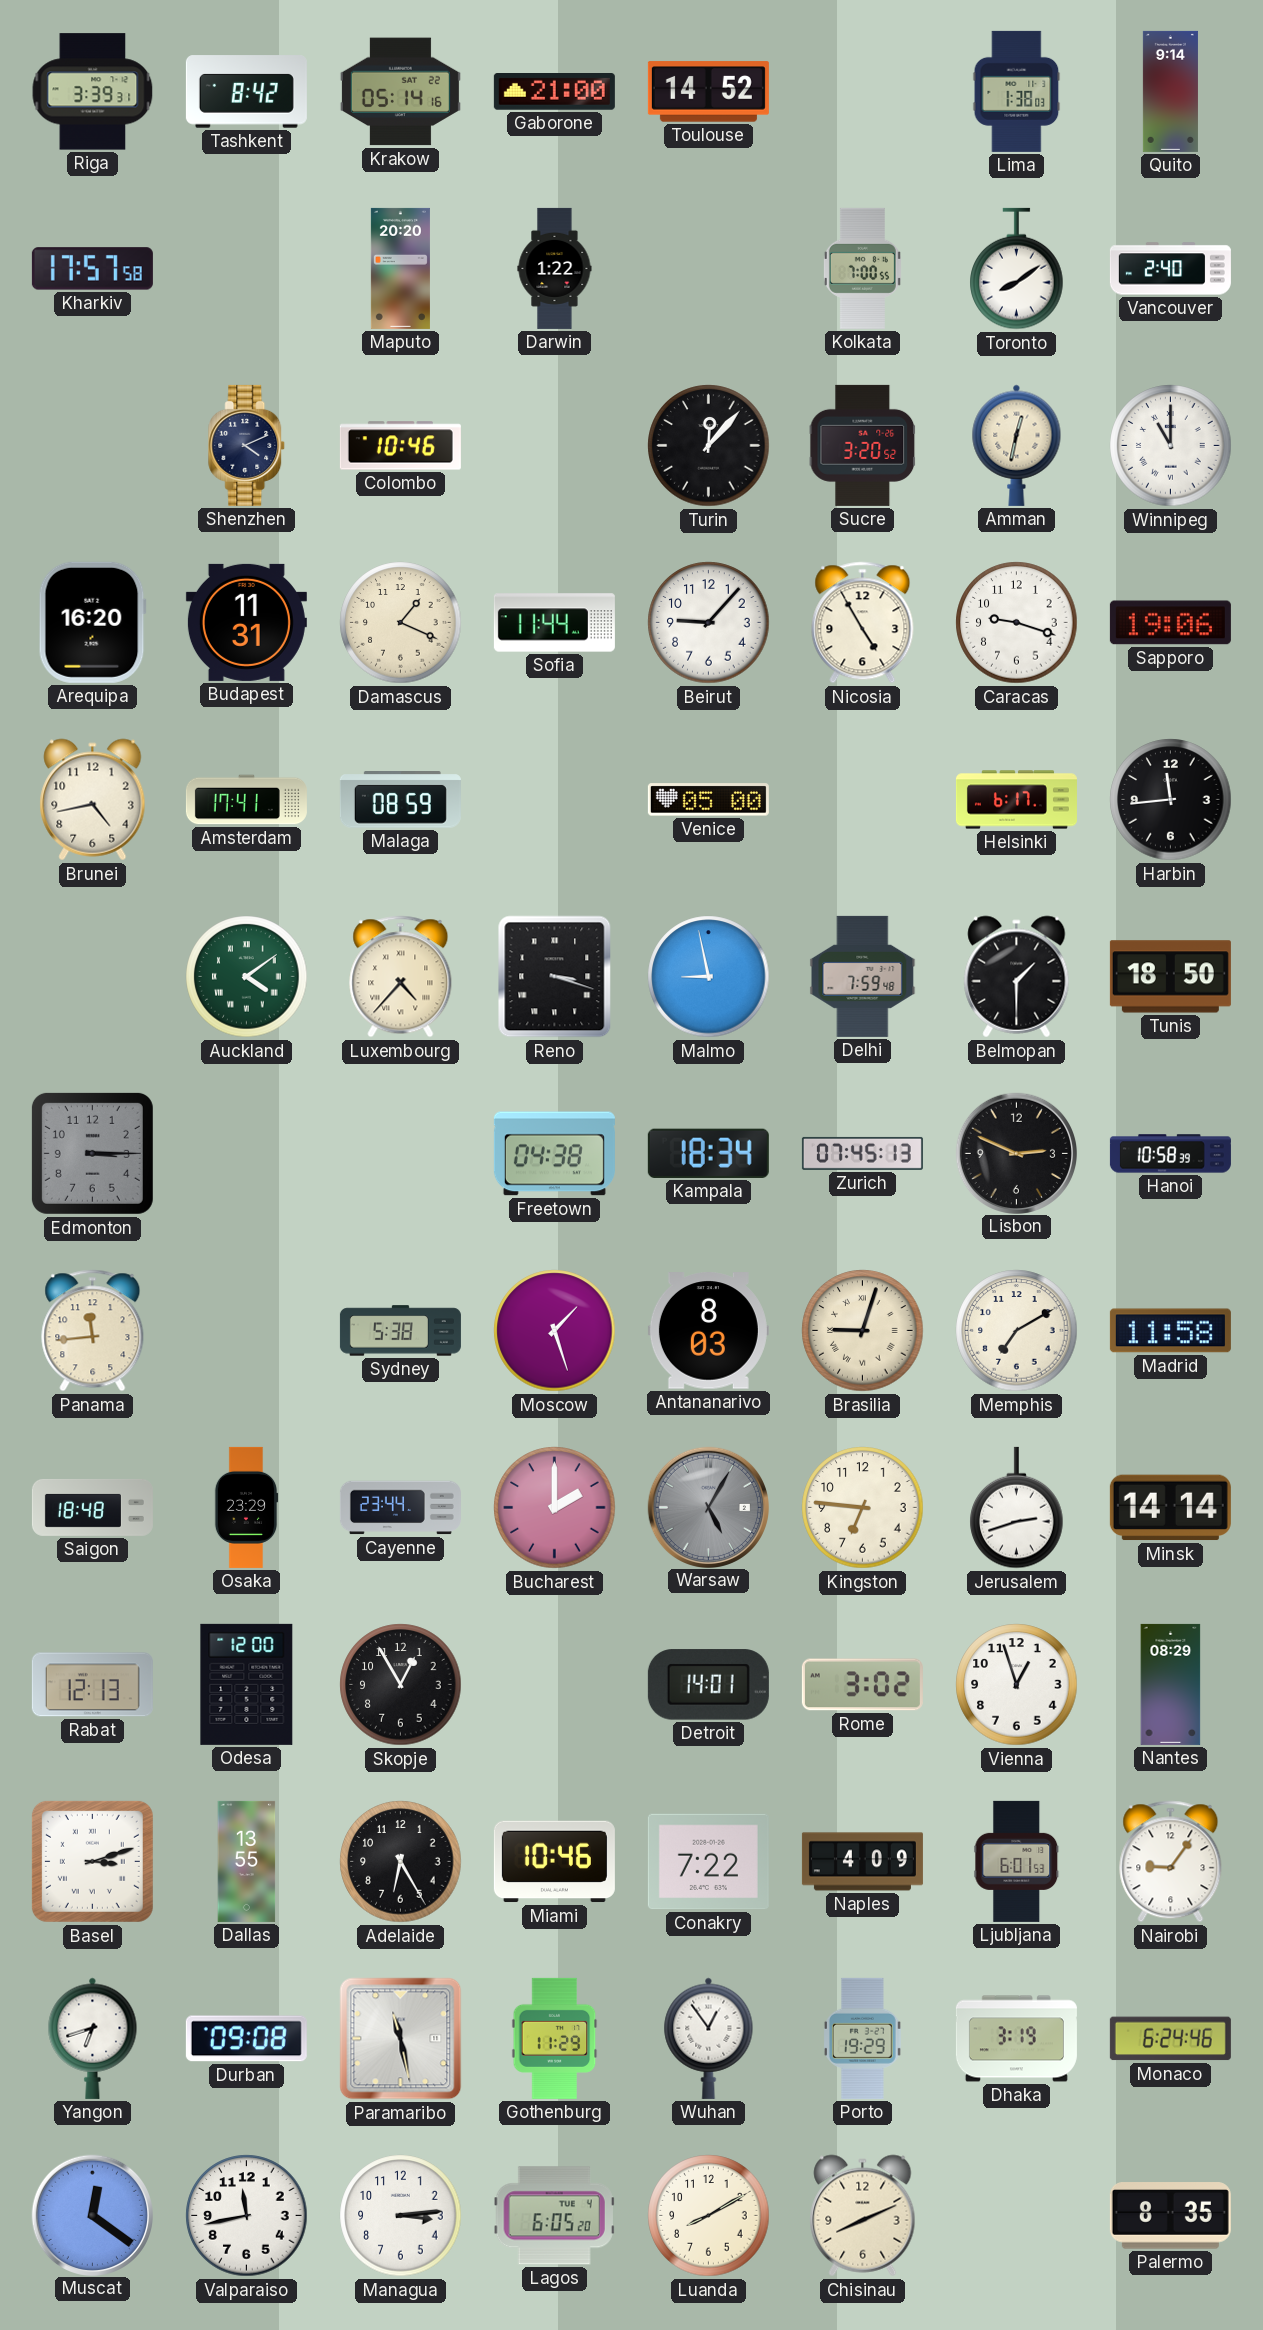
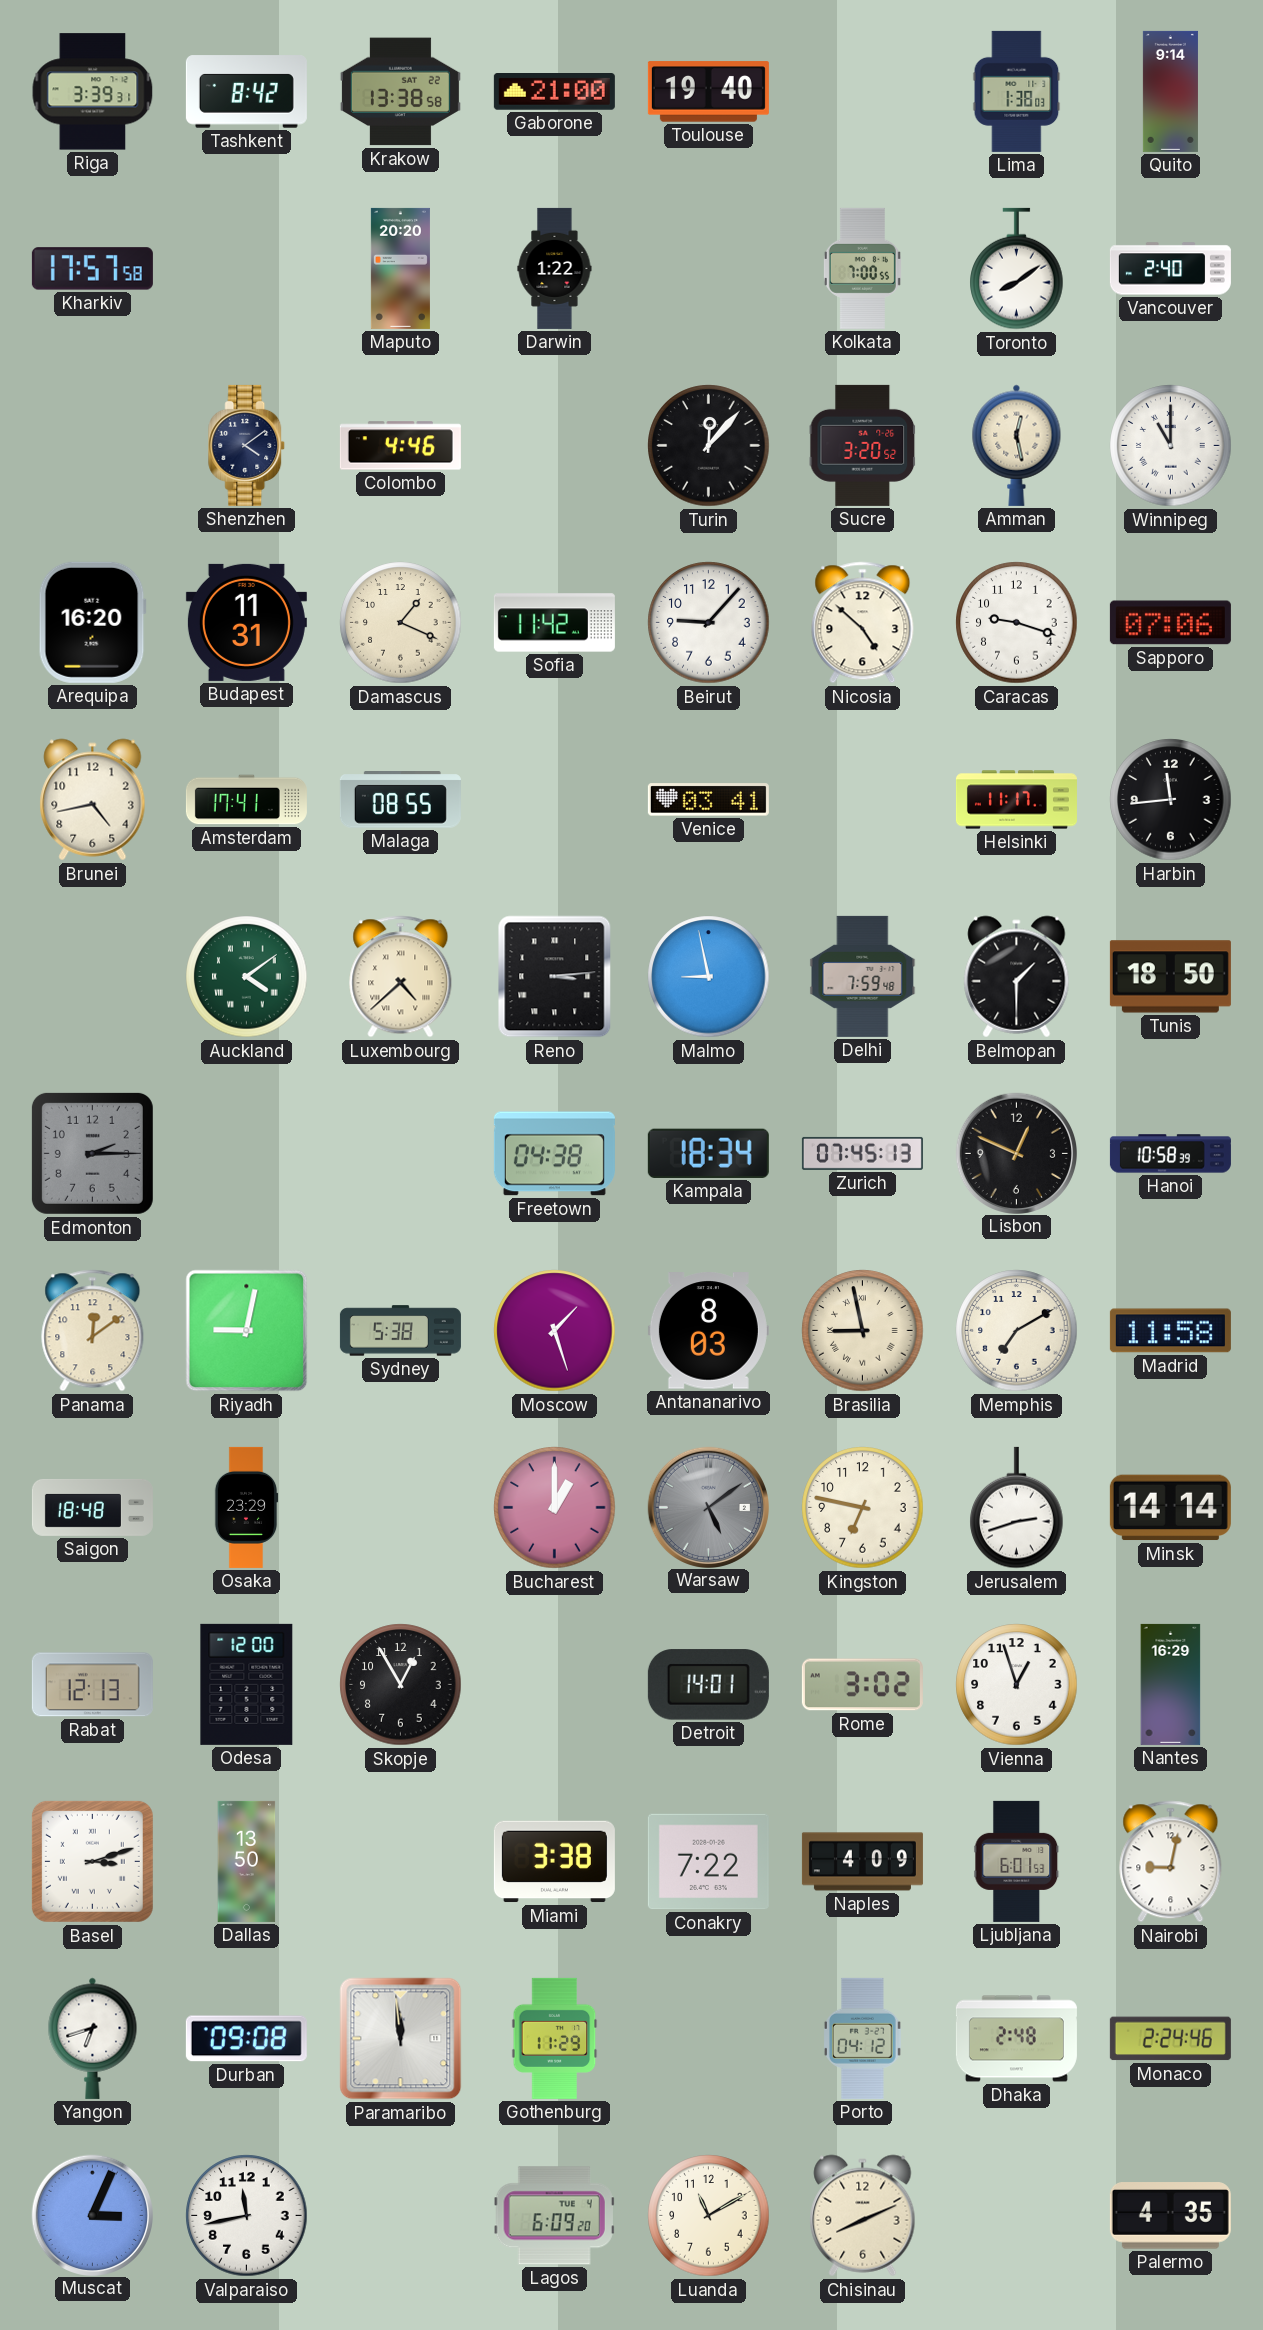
Krakow: 05:14 -> 13:38 (400, 92)
Toulouse: 14:52 -> 19:40 (708, 92)
Shenzhen: 4:11 -> 4:09 (247, 445)
Colombo: 10:46 -> 4:46 (400, 446)
Amman: 12:32 -> 12:28 (1017, 445)
Sofia: 11:44 -> 11:42 (554, 623)
Nicosia: 4:55 -> 4:52 (863, 623)
Sapporo: 19:06 -> 07:06 (1170, 623)
Malaga: 08:59 -> 08:55 (400, 800)
Venice: 05:00 -> 03:41 (708, 800)
Helsinki: 6:17 -> 11:17 (1016, 800)
Luxembourg: 4:37 -> 4:38 (401, 977)
Reno: 3:18 -> 3:14 (555, 977)
Edmonton: 3:15 -> 2:15 (92, 1153)
Lisbon: 2:49 -> 12:49 (1016, 1153)
Panama: 11:44 -> 12:09 (93, 1331)
Riyadh: none -> 9:02 (247, 1331)
Brasilia: 9:03 -> 8:58 (863, 1331)
Cayenne: 23:44 -> none (400, 1508)
Bucharest: 2:00 -> 1:00 (555, 1508)
Warsaw: 5:05 -> 5:09 (708, 1507)
Kingston: 6:46 -> 6:47 (863, 1508)
Nantes: 08:29 -> 16:29 (1171, 1684)
Dallas: 13:55 -> 13:50 (247, 1861)
Adelaide: 6:25 -> none (401, 1862)
Miami: 10:46 -> 3:38 (554, 1862)
Nairobi: 9:06 -> 9:02 (1171, 1862)
Paramaribo: 11:28 -> 11:59 (401, 2039)
Wuhan: 12:54 -> none (709, 2038)
Porto: 19:29 -> 04:12 (863, 2038)
Dhaka: 3:19 -> 2:48 (1016, 2039)
Monaco: 6:24 -> 2:24 (1170, 2039)
Muscat: 12:21 -> 3:04 (92, 2215)
Managua: 3:14 -> none (401, 2216)
Lagos: 6:05 -> 6:09 (554, 2216)
Luanda: 8:10 -> 11:10 (709, 2216)
Palermo: 8:35 -> 4:35 (1170, 2216)
